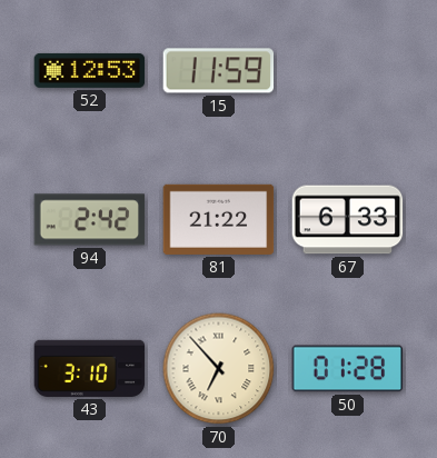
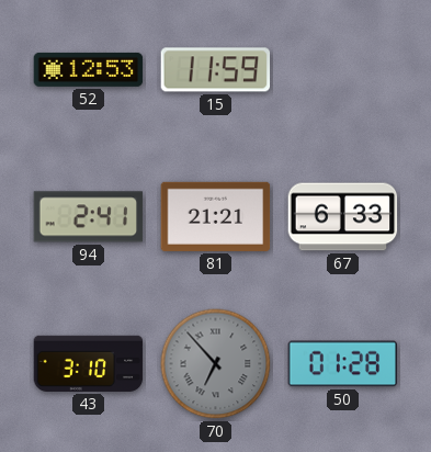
94: 2:42 -> 2:41 (89, 217)
81: 21:22 -> 21:21 (216, 216)
70 dial: cream -> grey (216, 364)
